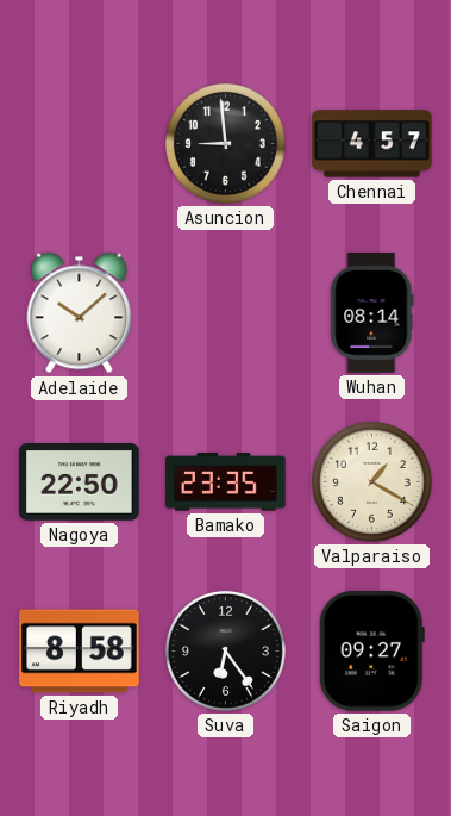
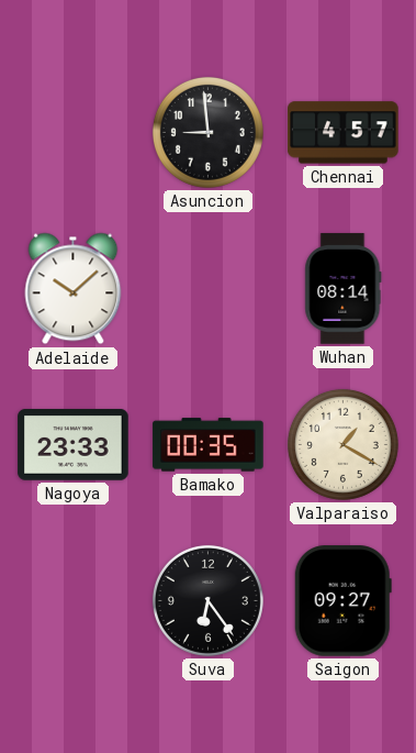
Nagoya: 22:50 -> 23:33 (74, 445)
Bamako: 23:35 -> 00:35 (209, 445)
Riyadh: 8:58 -> none (80, 652)
